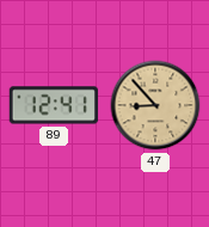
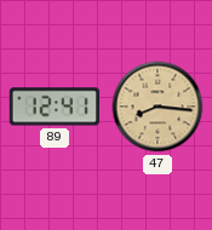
47: 8:53 -> 8:16 (157, 107)
